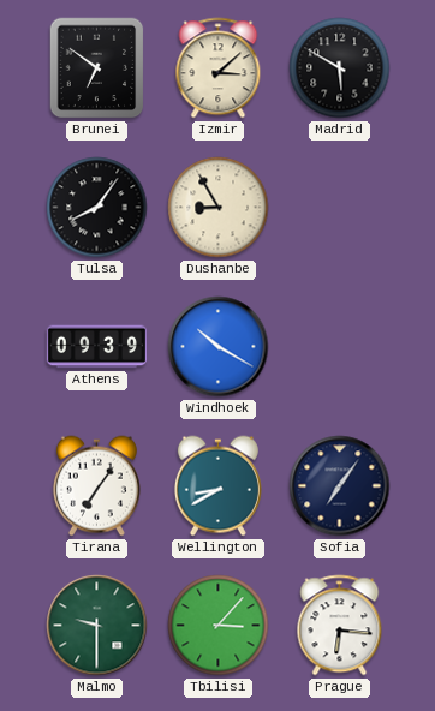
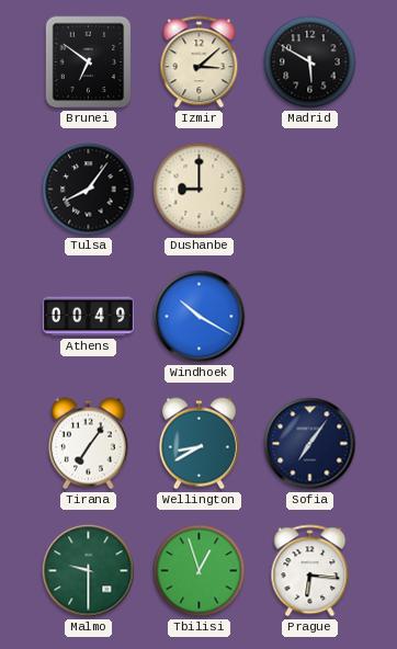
Dushanbe: 8:55 -> 9:00 (200, 190)
Athens: 09:39 -> 00:49 (88, 317)
Tbilisi: 3:07 -> 12:57 (200, 571)
